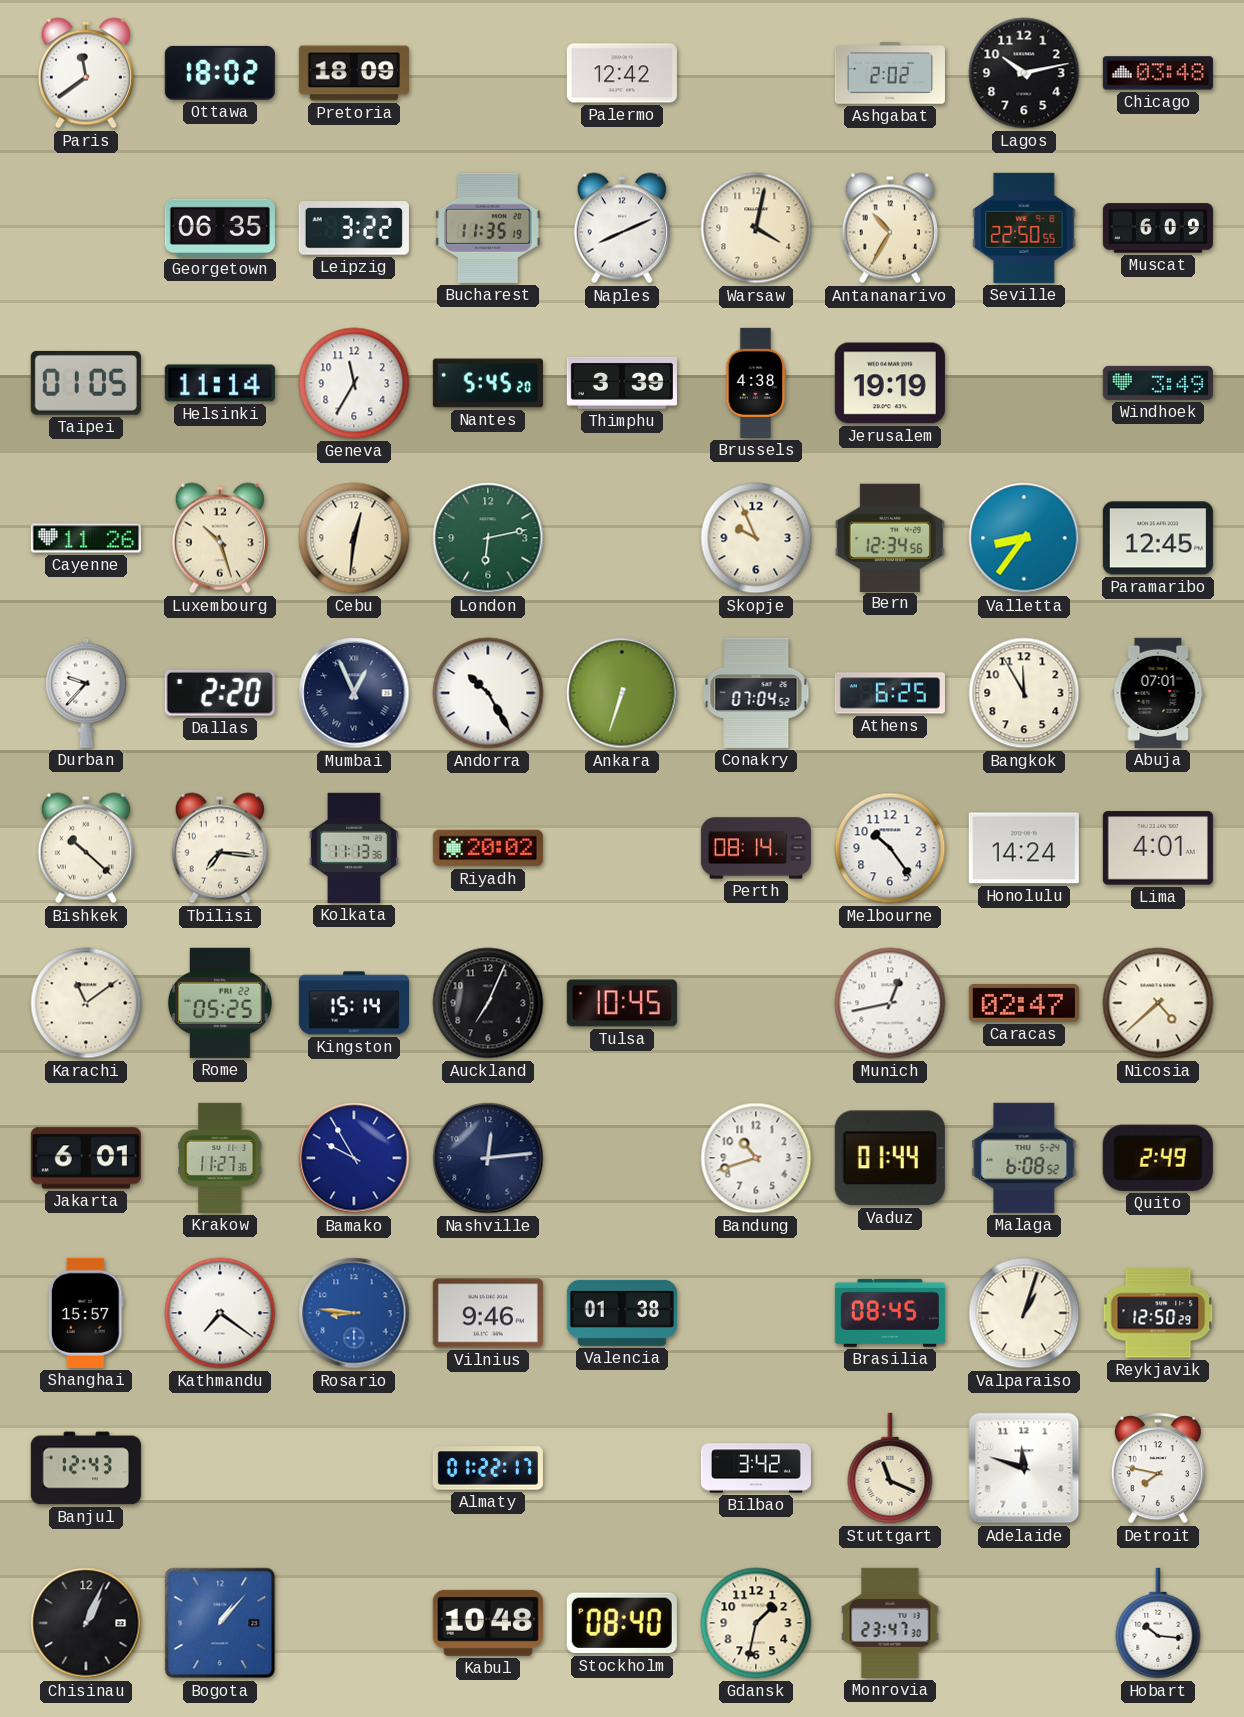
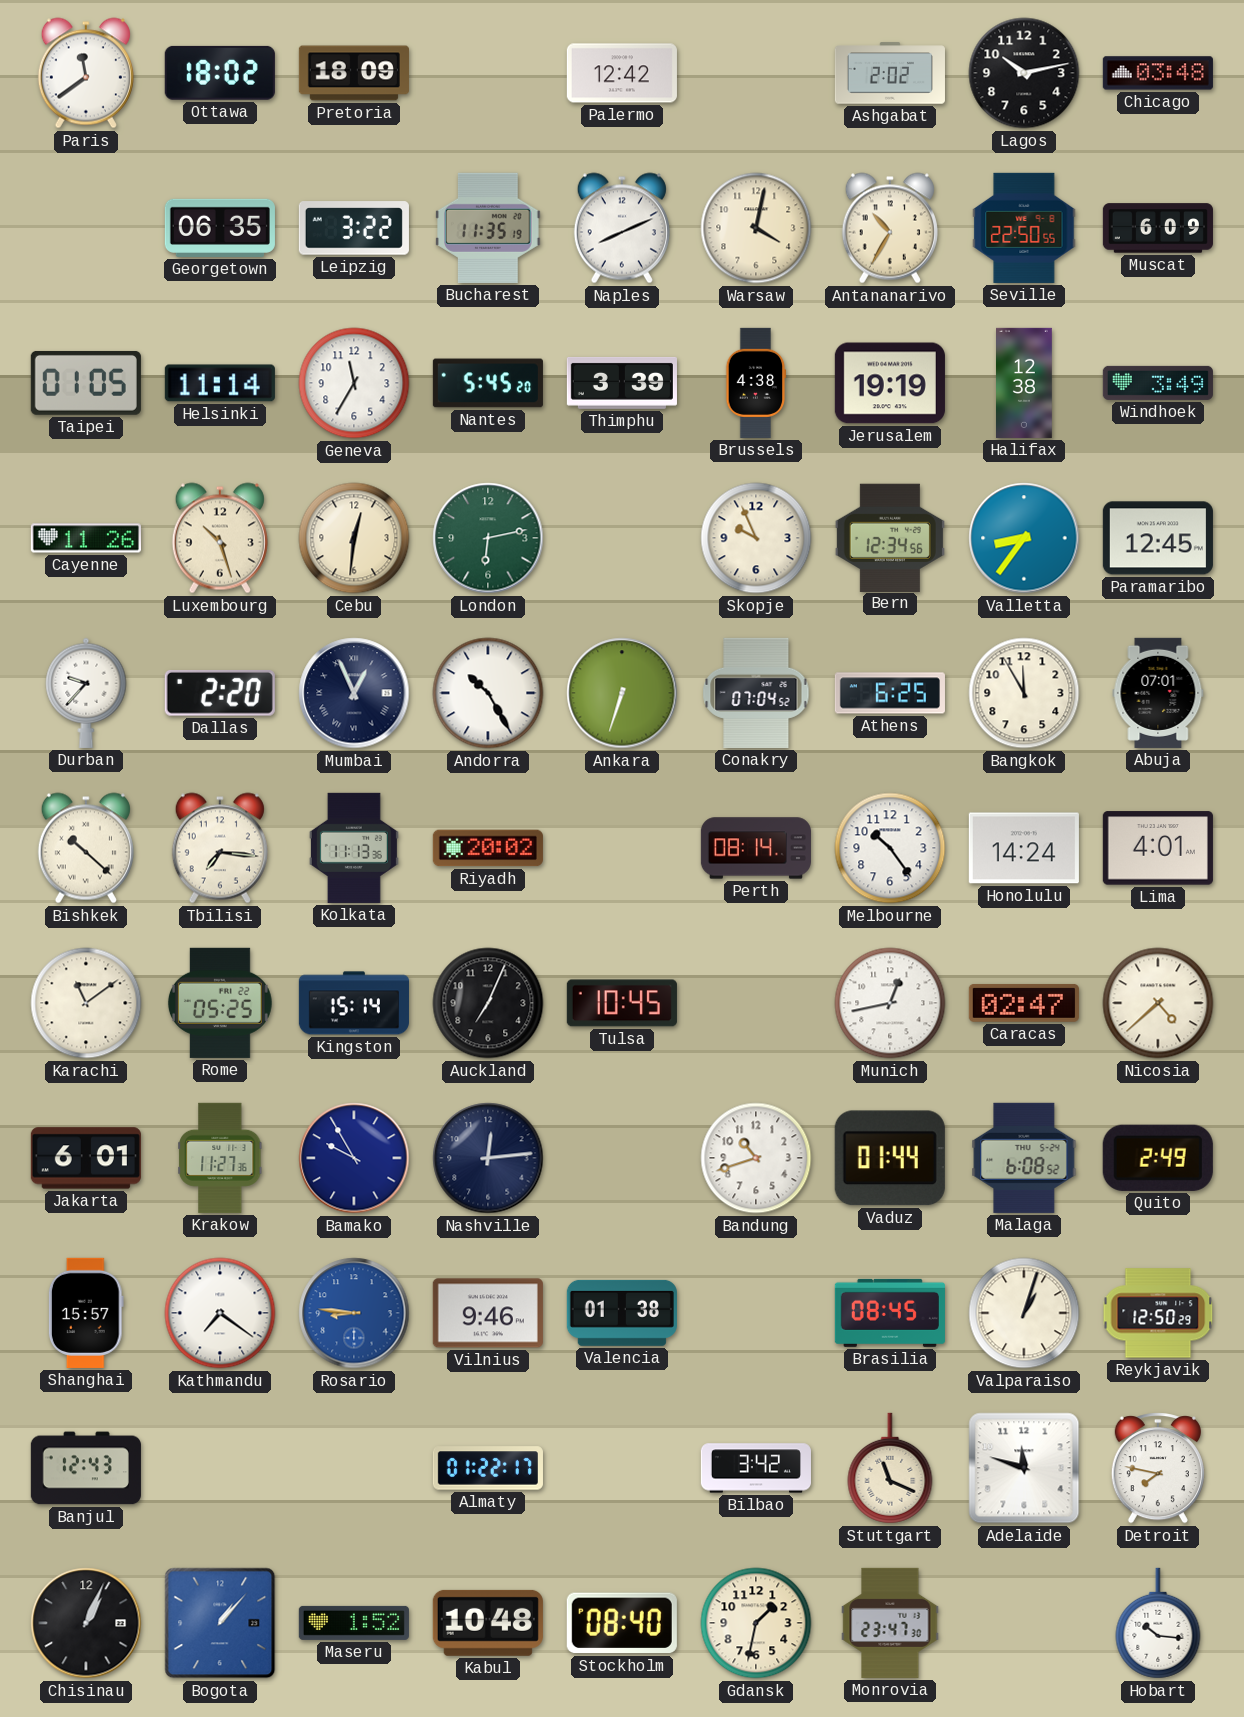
Halifax: none -> 12:38 (1025, 383)
Maseru: none -> 1:52 (354, 1623)
